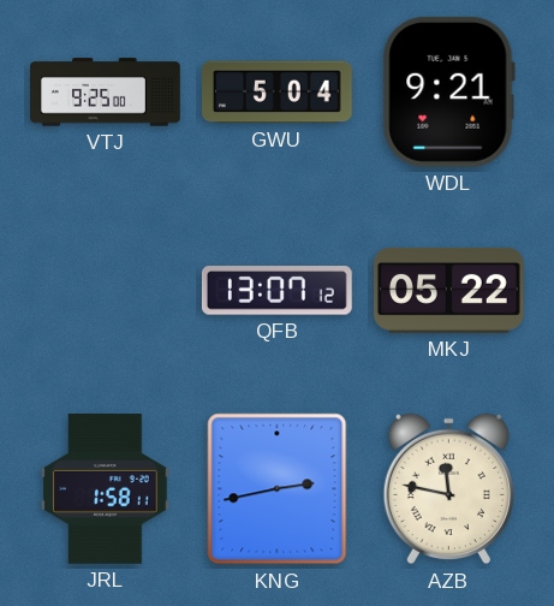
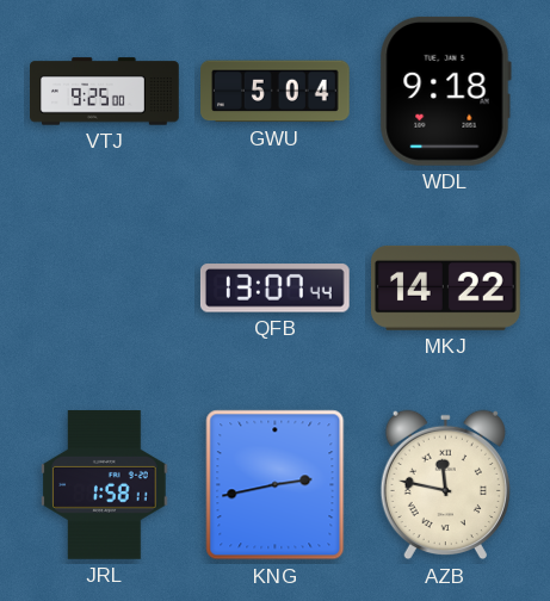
WDL: 9:21 -> 9:18 (445, 91)
QFB: 13:07:12 -> 13:07:44 (274, 289)
MKJ: 05:22 -> 14:22 (446, 287)
